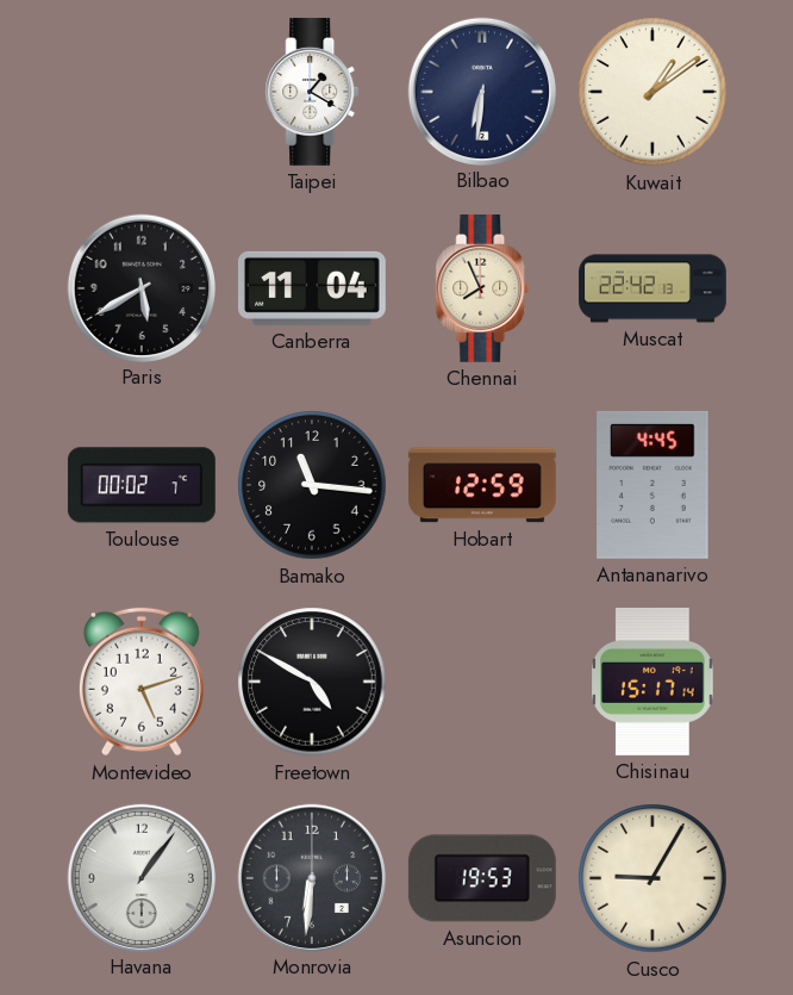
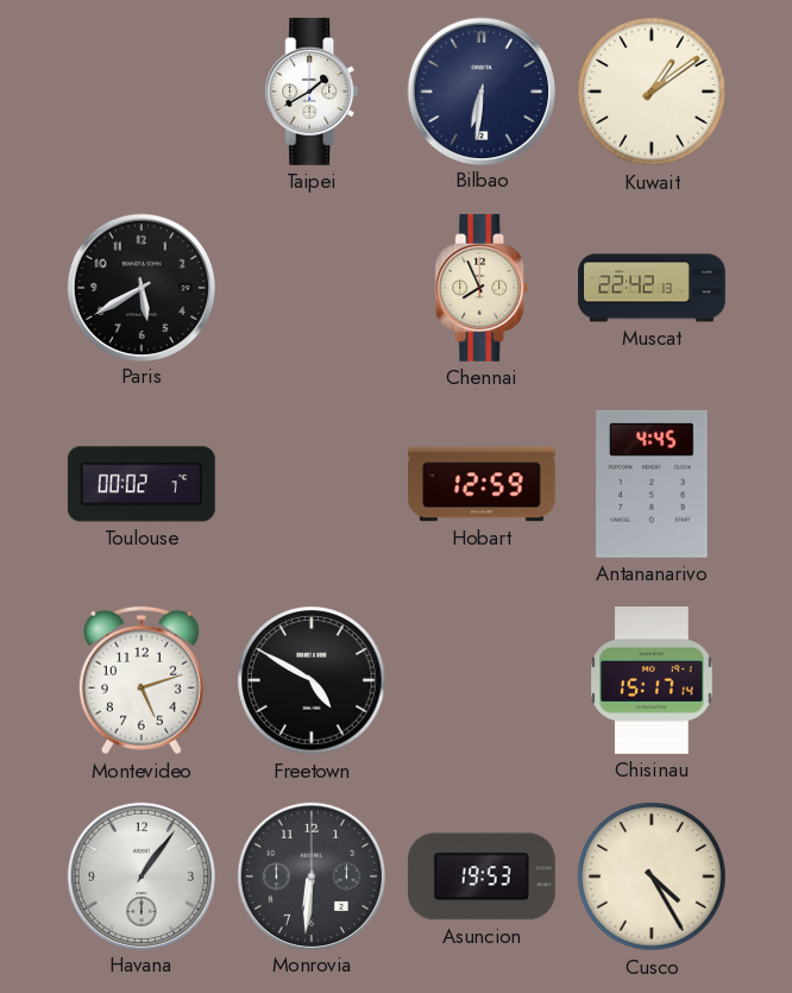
Taipei: 1:20 -> 1:40 (312, 92)
Canberra: 11:04 -> none (312, 288)
Bamako: 11:16 -> none (312, 485)
Cusco: 9:05 -> 4:25 (652, 876)
